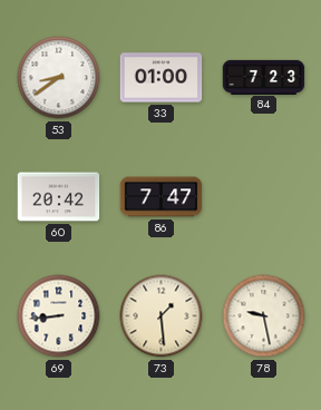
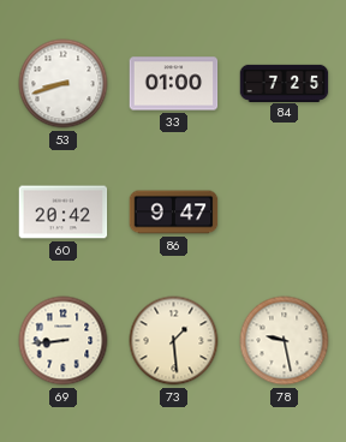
53: 8:39 -> 8:42 (64, 84)
84: 7:23 -> 7:25 (285, 83)
86: 7:47 -> 9:47 (174, 213)
